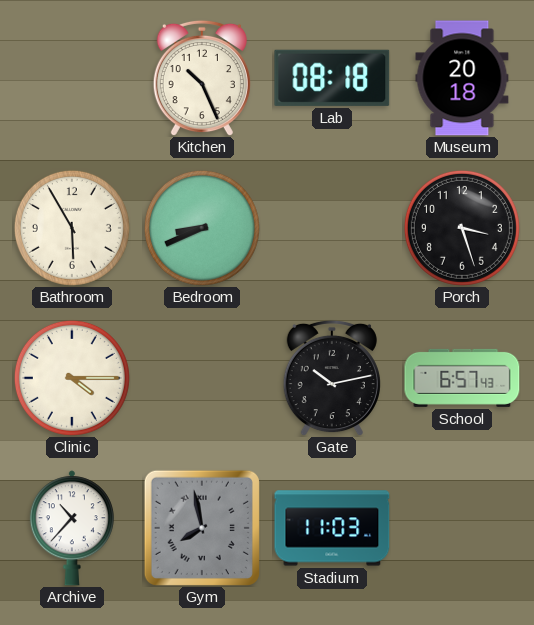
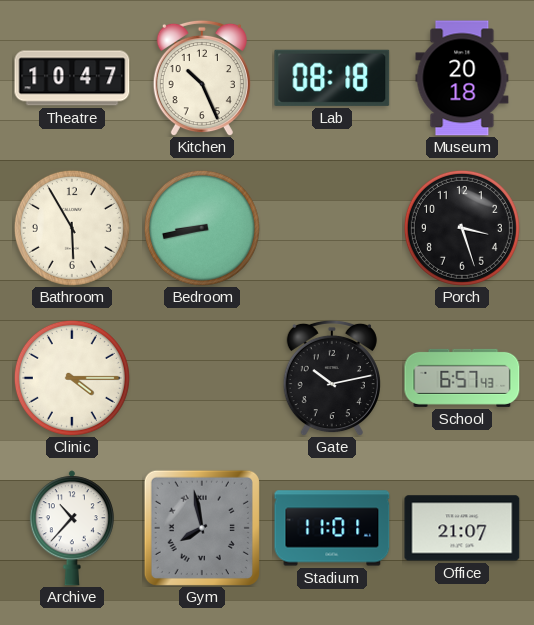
Theatre: none -> 10:47 (72, 78)
Bedroom: 8:41 -> 8:43 (202, 228)
Stadium: 11:03 -> 11:01 (332, 528)
Office: none -> 21:07 (462, 528)
